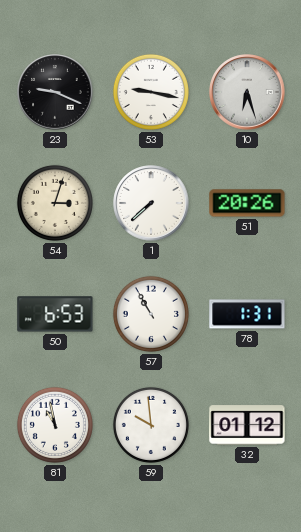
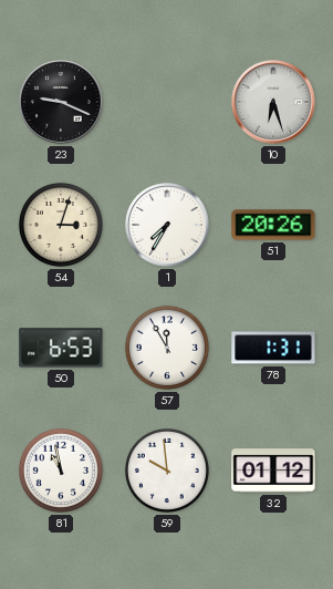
53: 9:17 -> none (151, 92)
1: 7:38 -> 7:35 (167, 225)
57: 10:55 -> 11:55 (167, 348)
